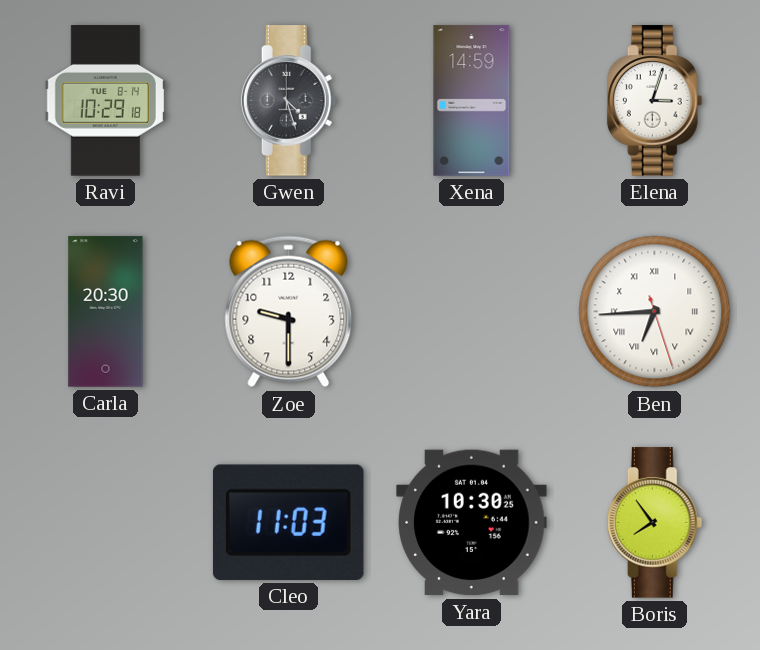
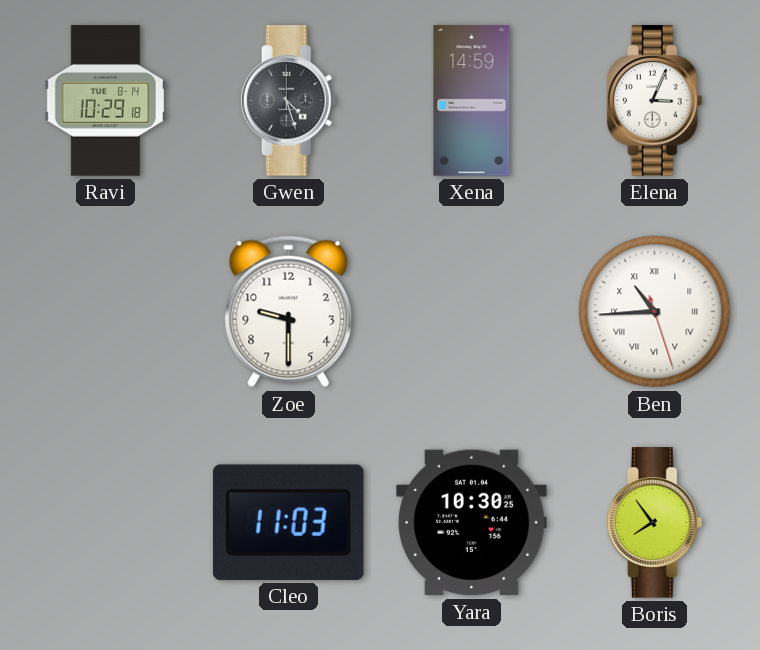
Elena: 3:03 -> 3:04 (655, 101)
Carla: 20:30 -> none (106, 312)
Ben: 6:44 -> 10:44 (655, 312)
